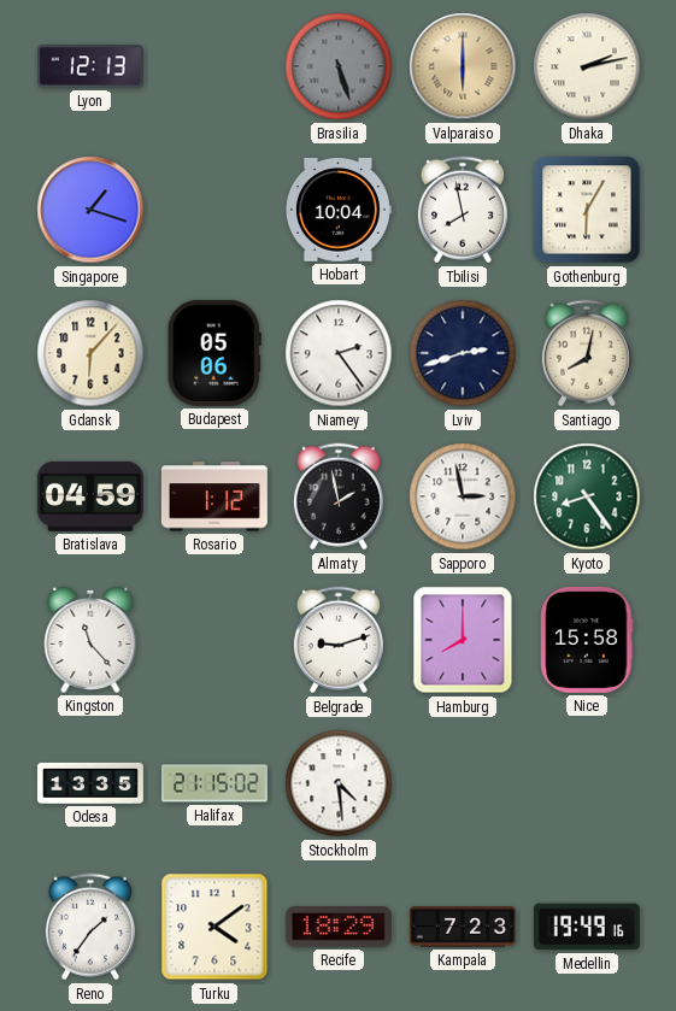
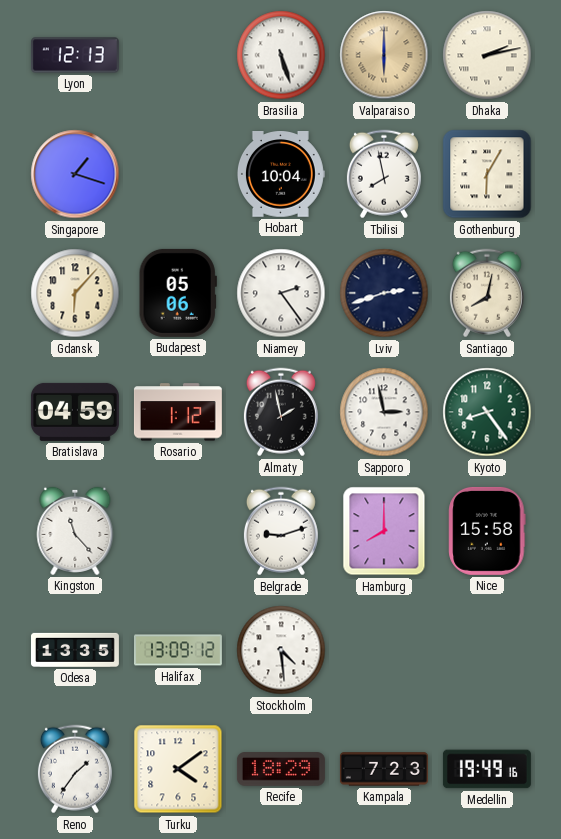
Brasilia dial: grey -> white (281, 55)
Halifax: 21:15 -> 13:09 (178, 650)
